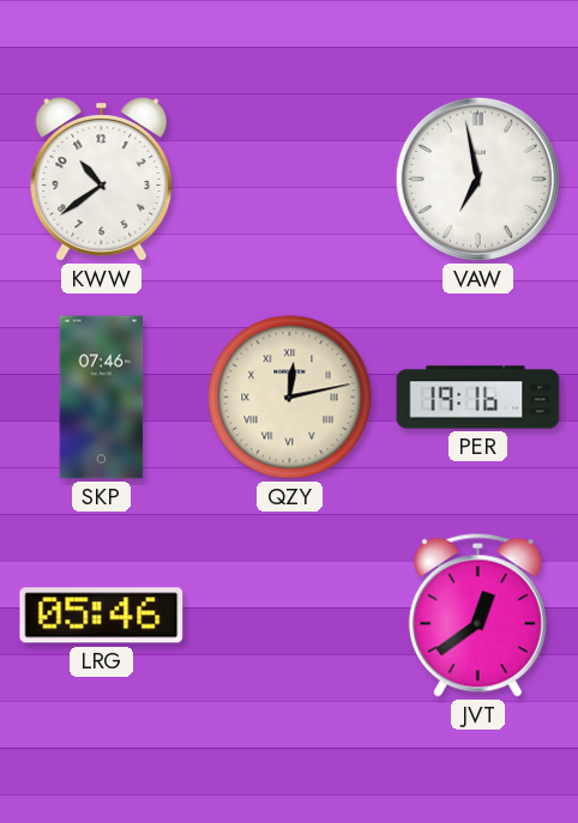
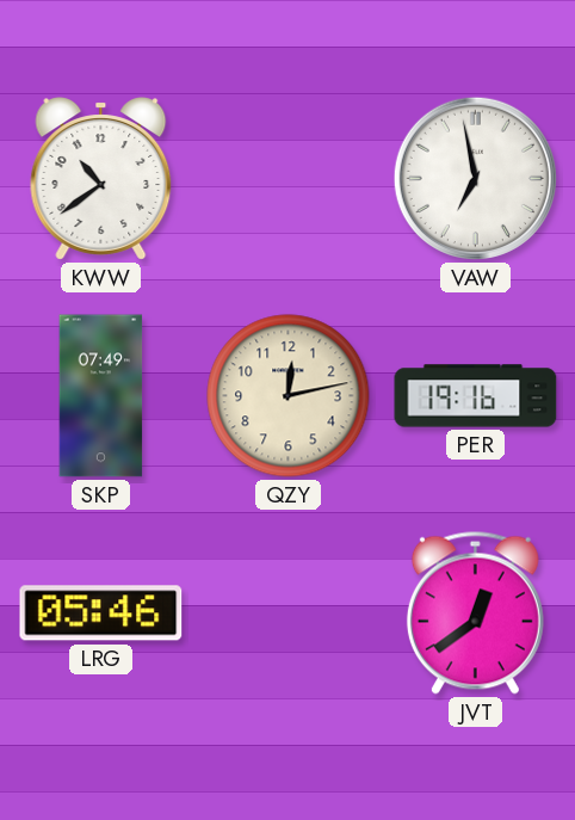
SKP: 07:46 -> 07:49 (101, 396)
QZY numerals: Roman -> Arabic (289, 396)
